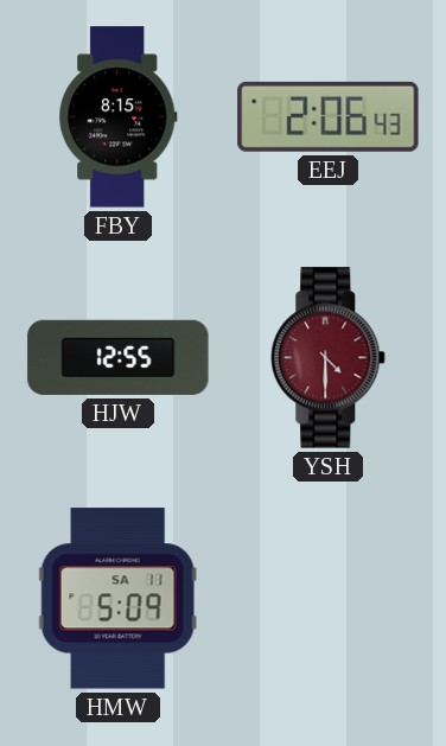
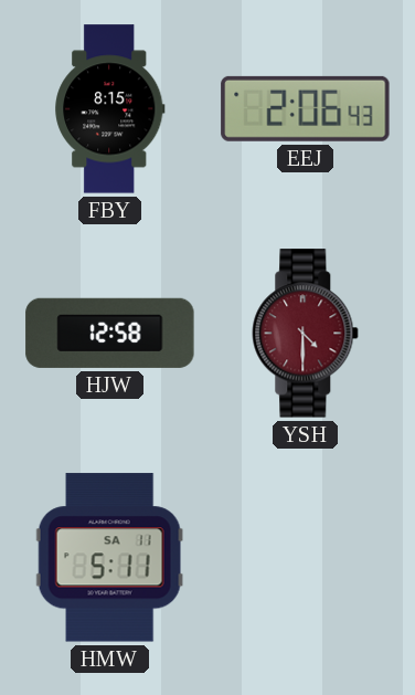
HJW: 12:55 -> 12:58 (110, 333)
HMW: 5:09 -> 5:11 (109, 558)
